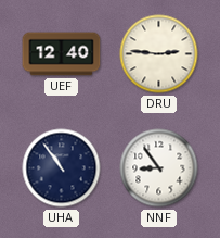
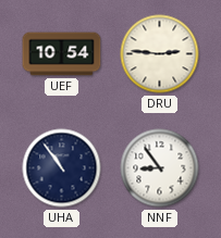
UEF: 12:40 -> 10:54 (62, 54)
